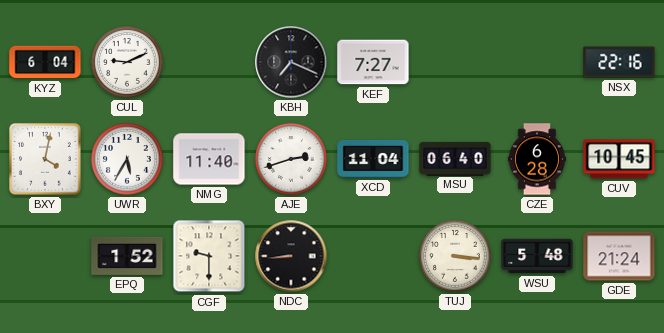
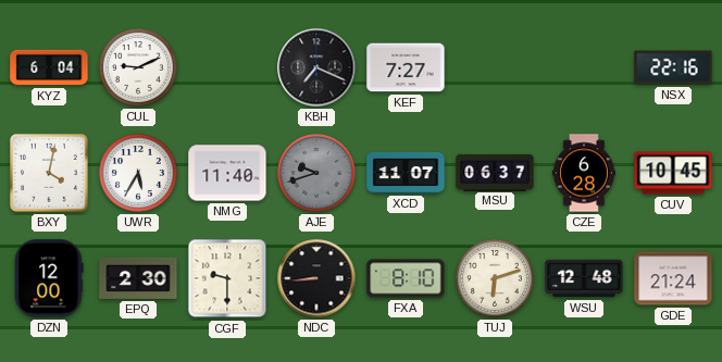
AJE: 2:42 -> 9:42 (318, 174)
AJE dial: white -> grey (318, 174)
XCD: 11:04 -> 11:07 (406, 173)
MSU: 06:40 -> 06:37 (495, 172)
DZN: none -> 12:00 (49, 278)
EPQ: 1:52 -> 2:30 (138, 278)
FXA: none -> 8:10 (406, 278)
TUJ: 3:16 -> 6:12 (496, 279)
WSU: 5:48 -> 12:48 (584, 278)
